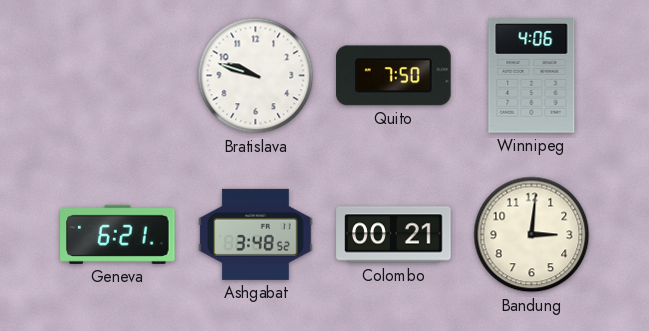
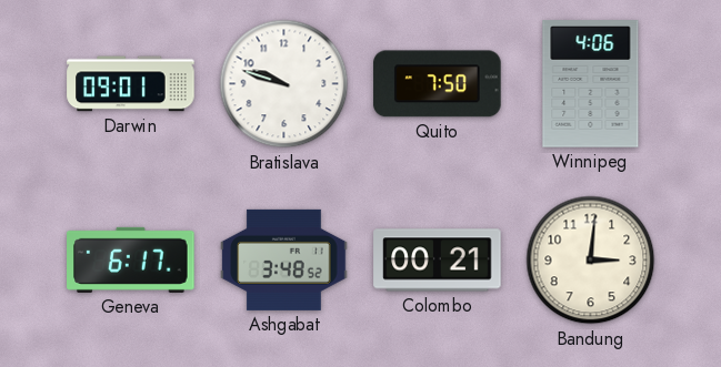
Darwin: none -> 09:01 (131, 84)
Geneva: 6:21 -> 6:17 (131, 259)
